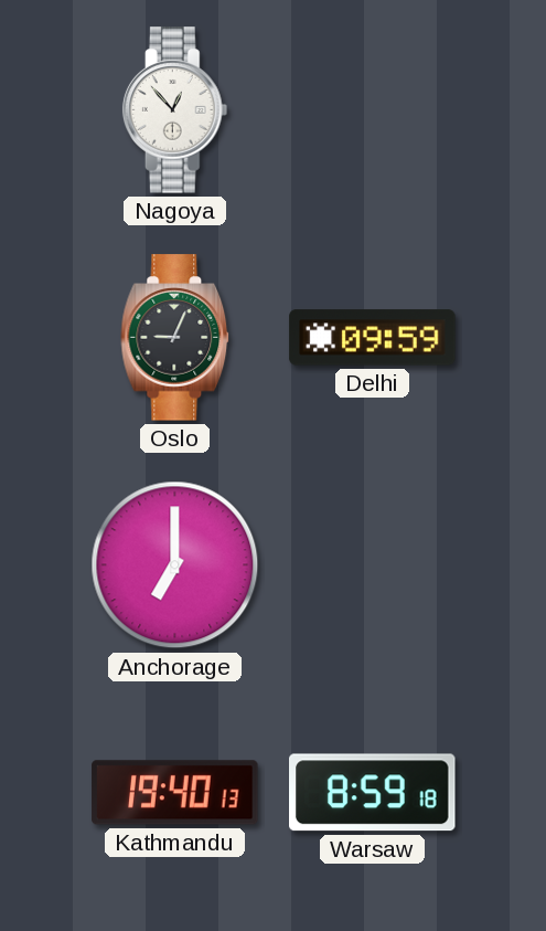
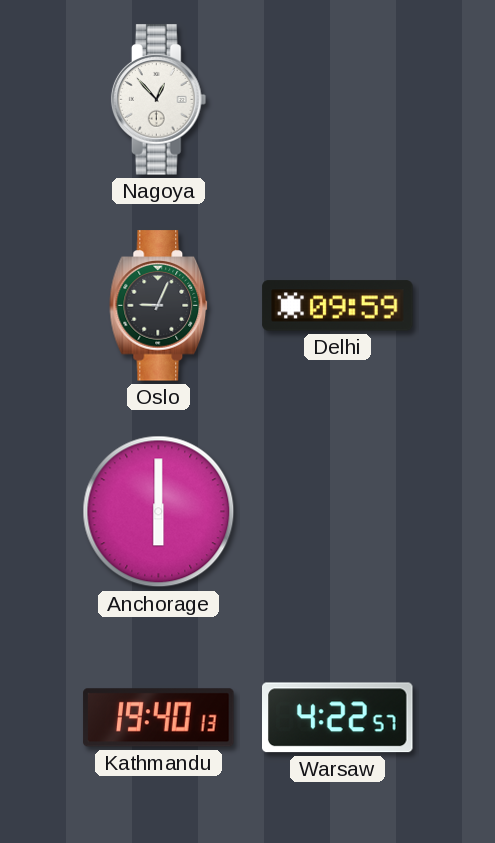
Anchorage: 7:00 -> 6:00 (159, 512)
Warsaw: 8:59 -> 4:22 (338, 718)
